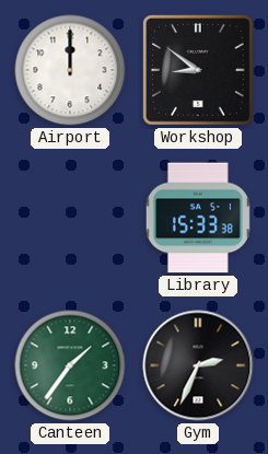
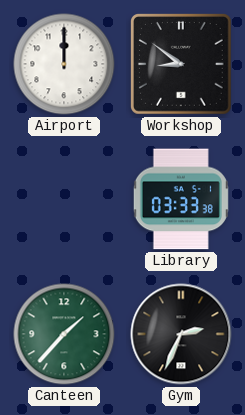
Library: 15:33 -> 03:33 (181, 199)
Canteen: 1:36 -> 1:37 (64, 334)
